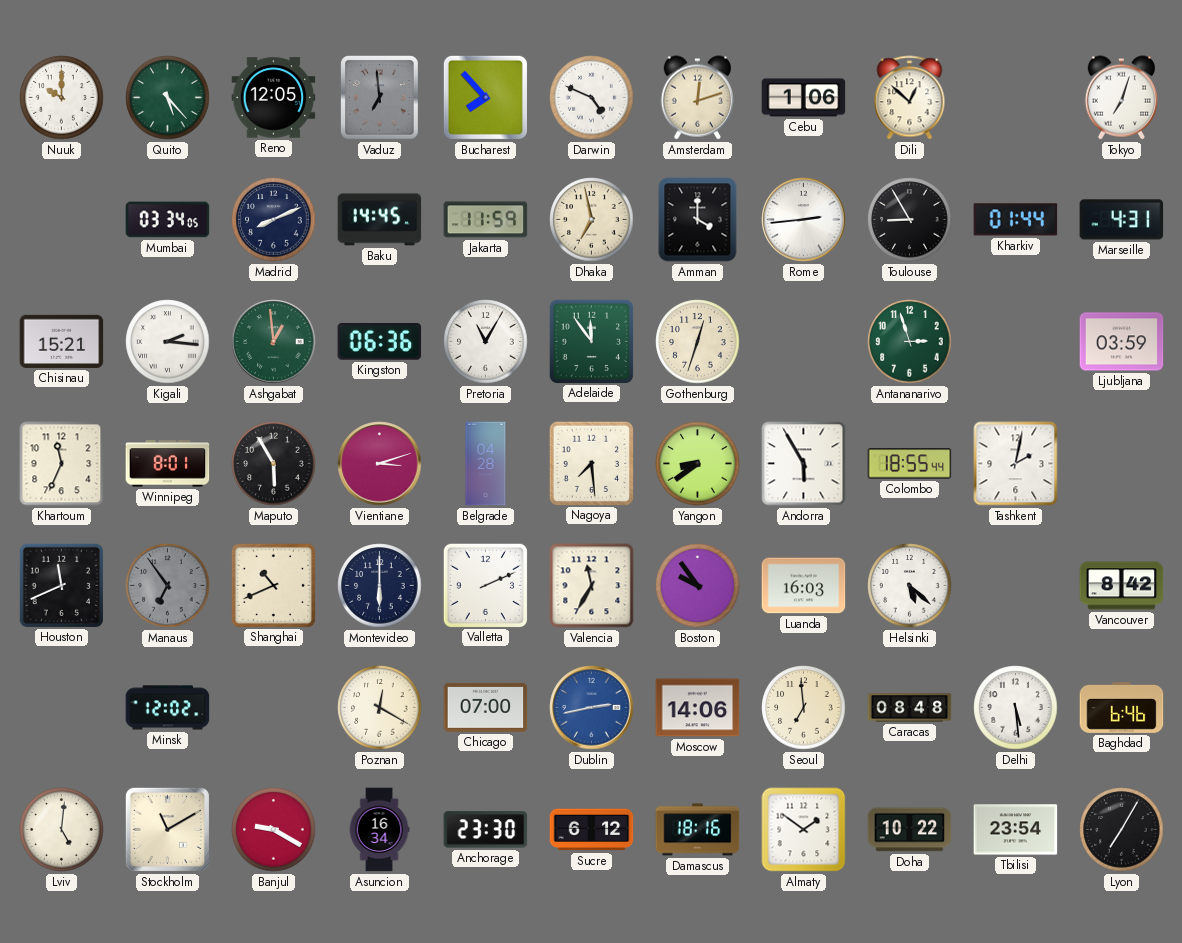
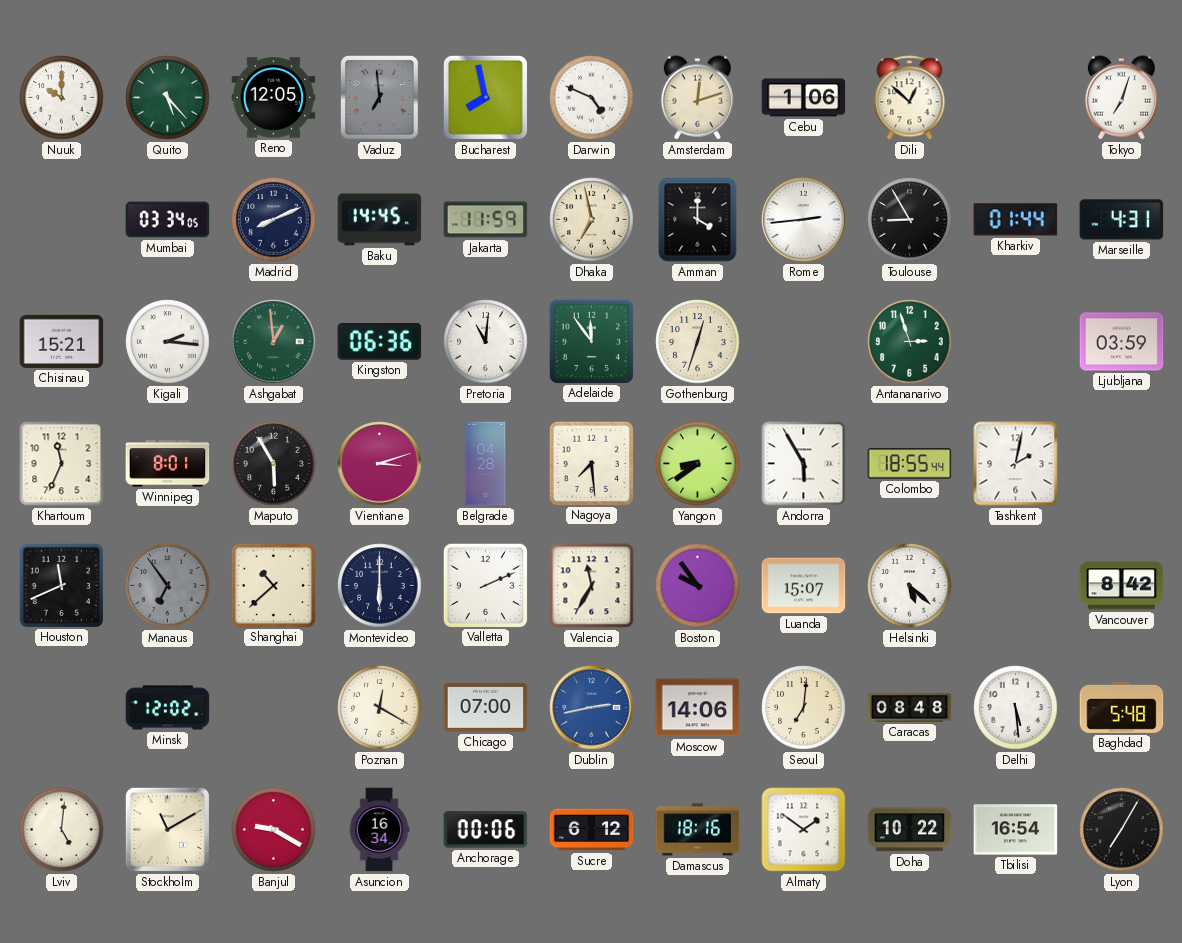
Bucharest: 7:53 -> 7:58 (485, 97)
Pretoria: 11:05 -> 11:01 (486, 342)
Shanghai: 10:41 -> 10:38 (273, 585)
Luanda: 16:03 -> 15:07 (804, 586)
Seoul: 6:59 -> 7:01 (804, 708)
Baghdad: 6:46 -> 5:48 (1122, 707)
Anchorage: 23:30 -> 00:06 (486, 830)
Tbilisi: 23:54 -> 16:54 (1016, 830)
